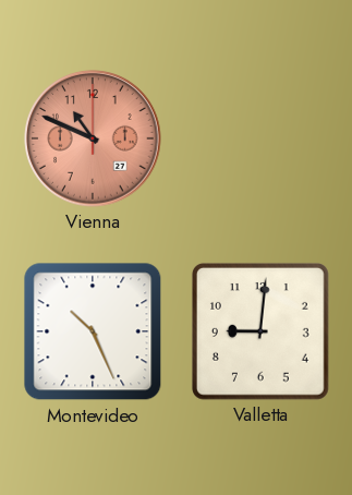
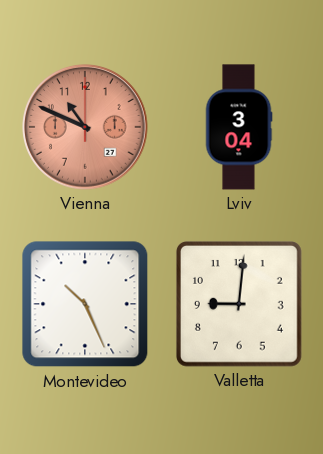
Lviv: none -> 3:04 (239, 127)
